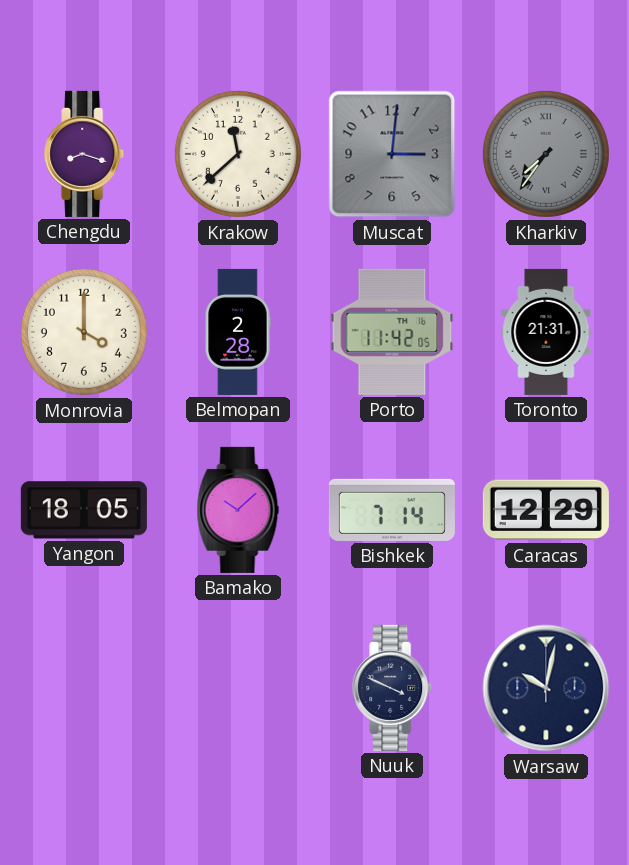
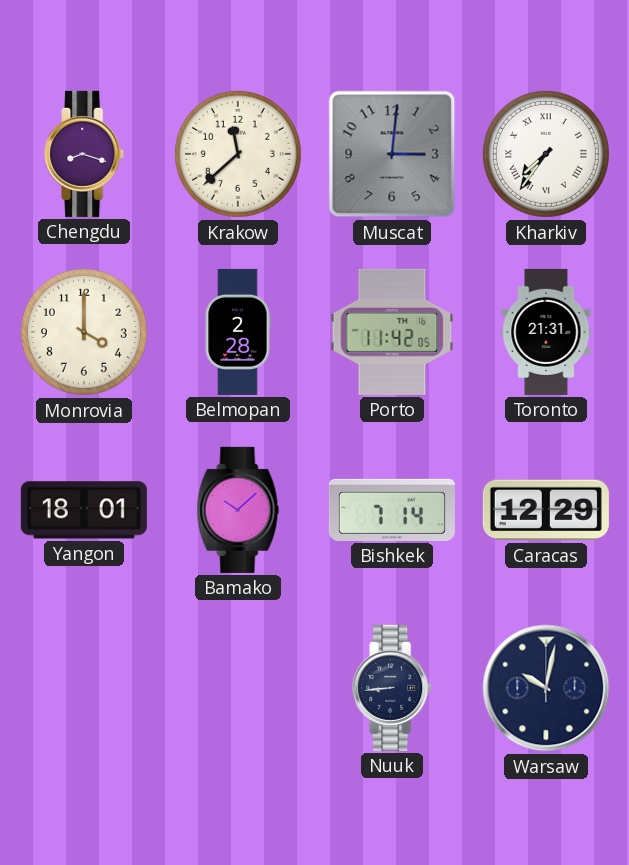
Kharkiv dial: grey -> white (546, 154)
Yangon: 18:05 -> 18:01 (84, 510)
Nuuk: 3:49 -> 8:44 (393, 688)
